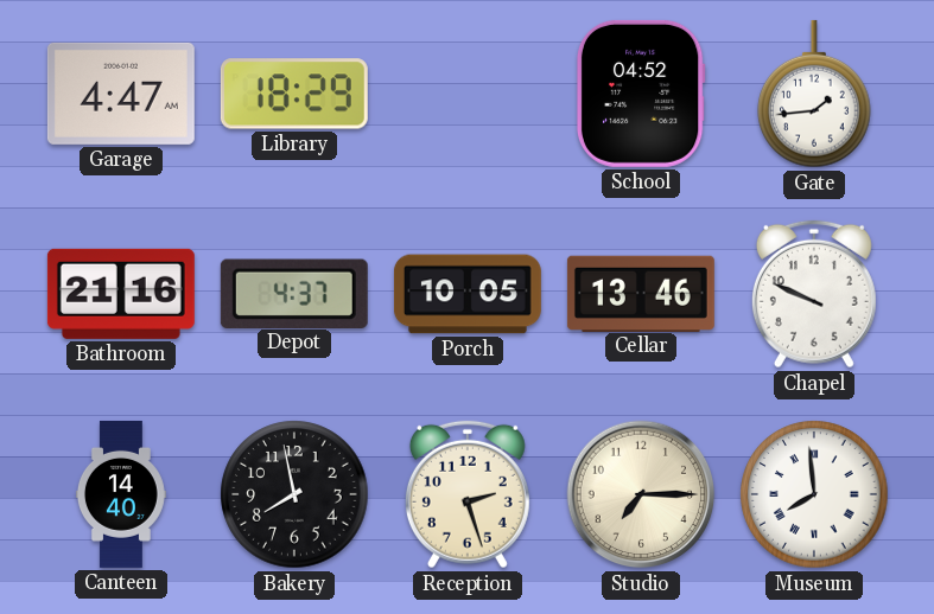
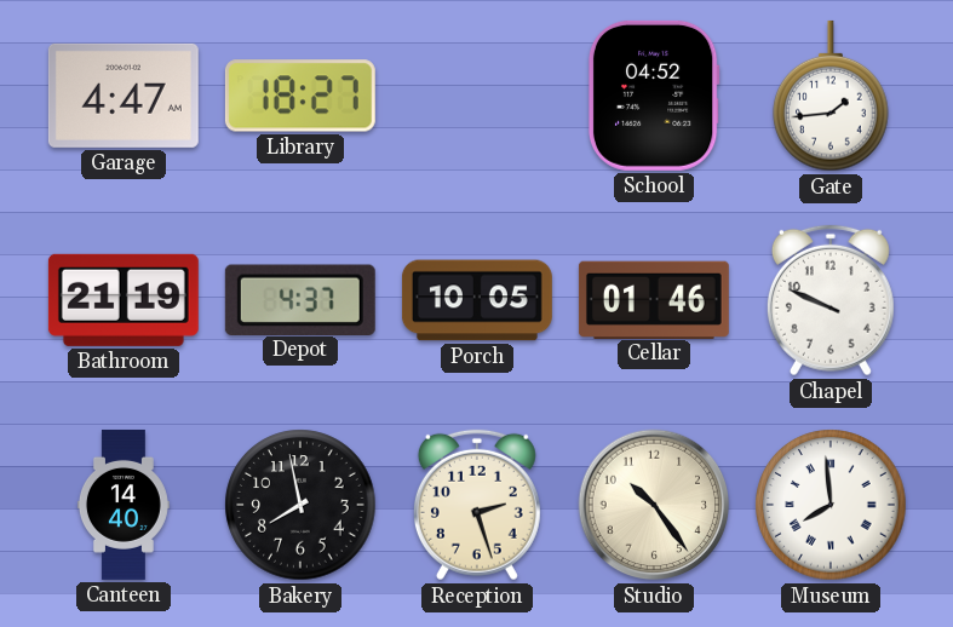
Library: 18:29 -> 18:27 (300, 96)
Bathroom: 21:16 -> 21:19 (124, 300)
Cellar: 13:46 -> 01:46 (654, 299)
Studio: 7:15 -> 10:24 (654, 505)
